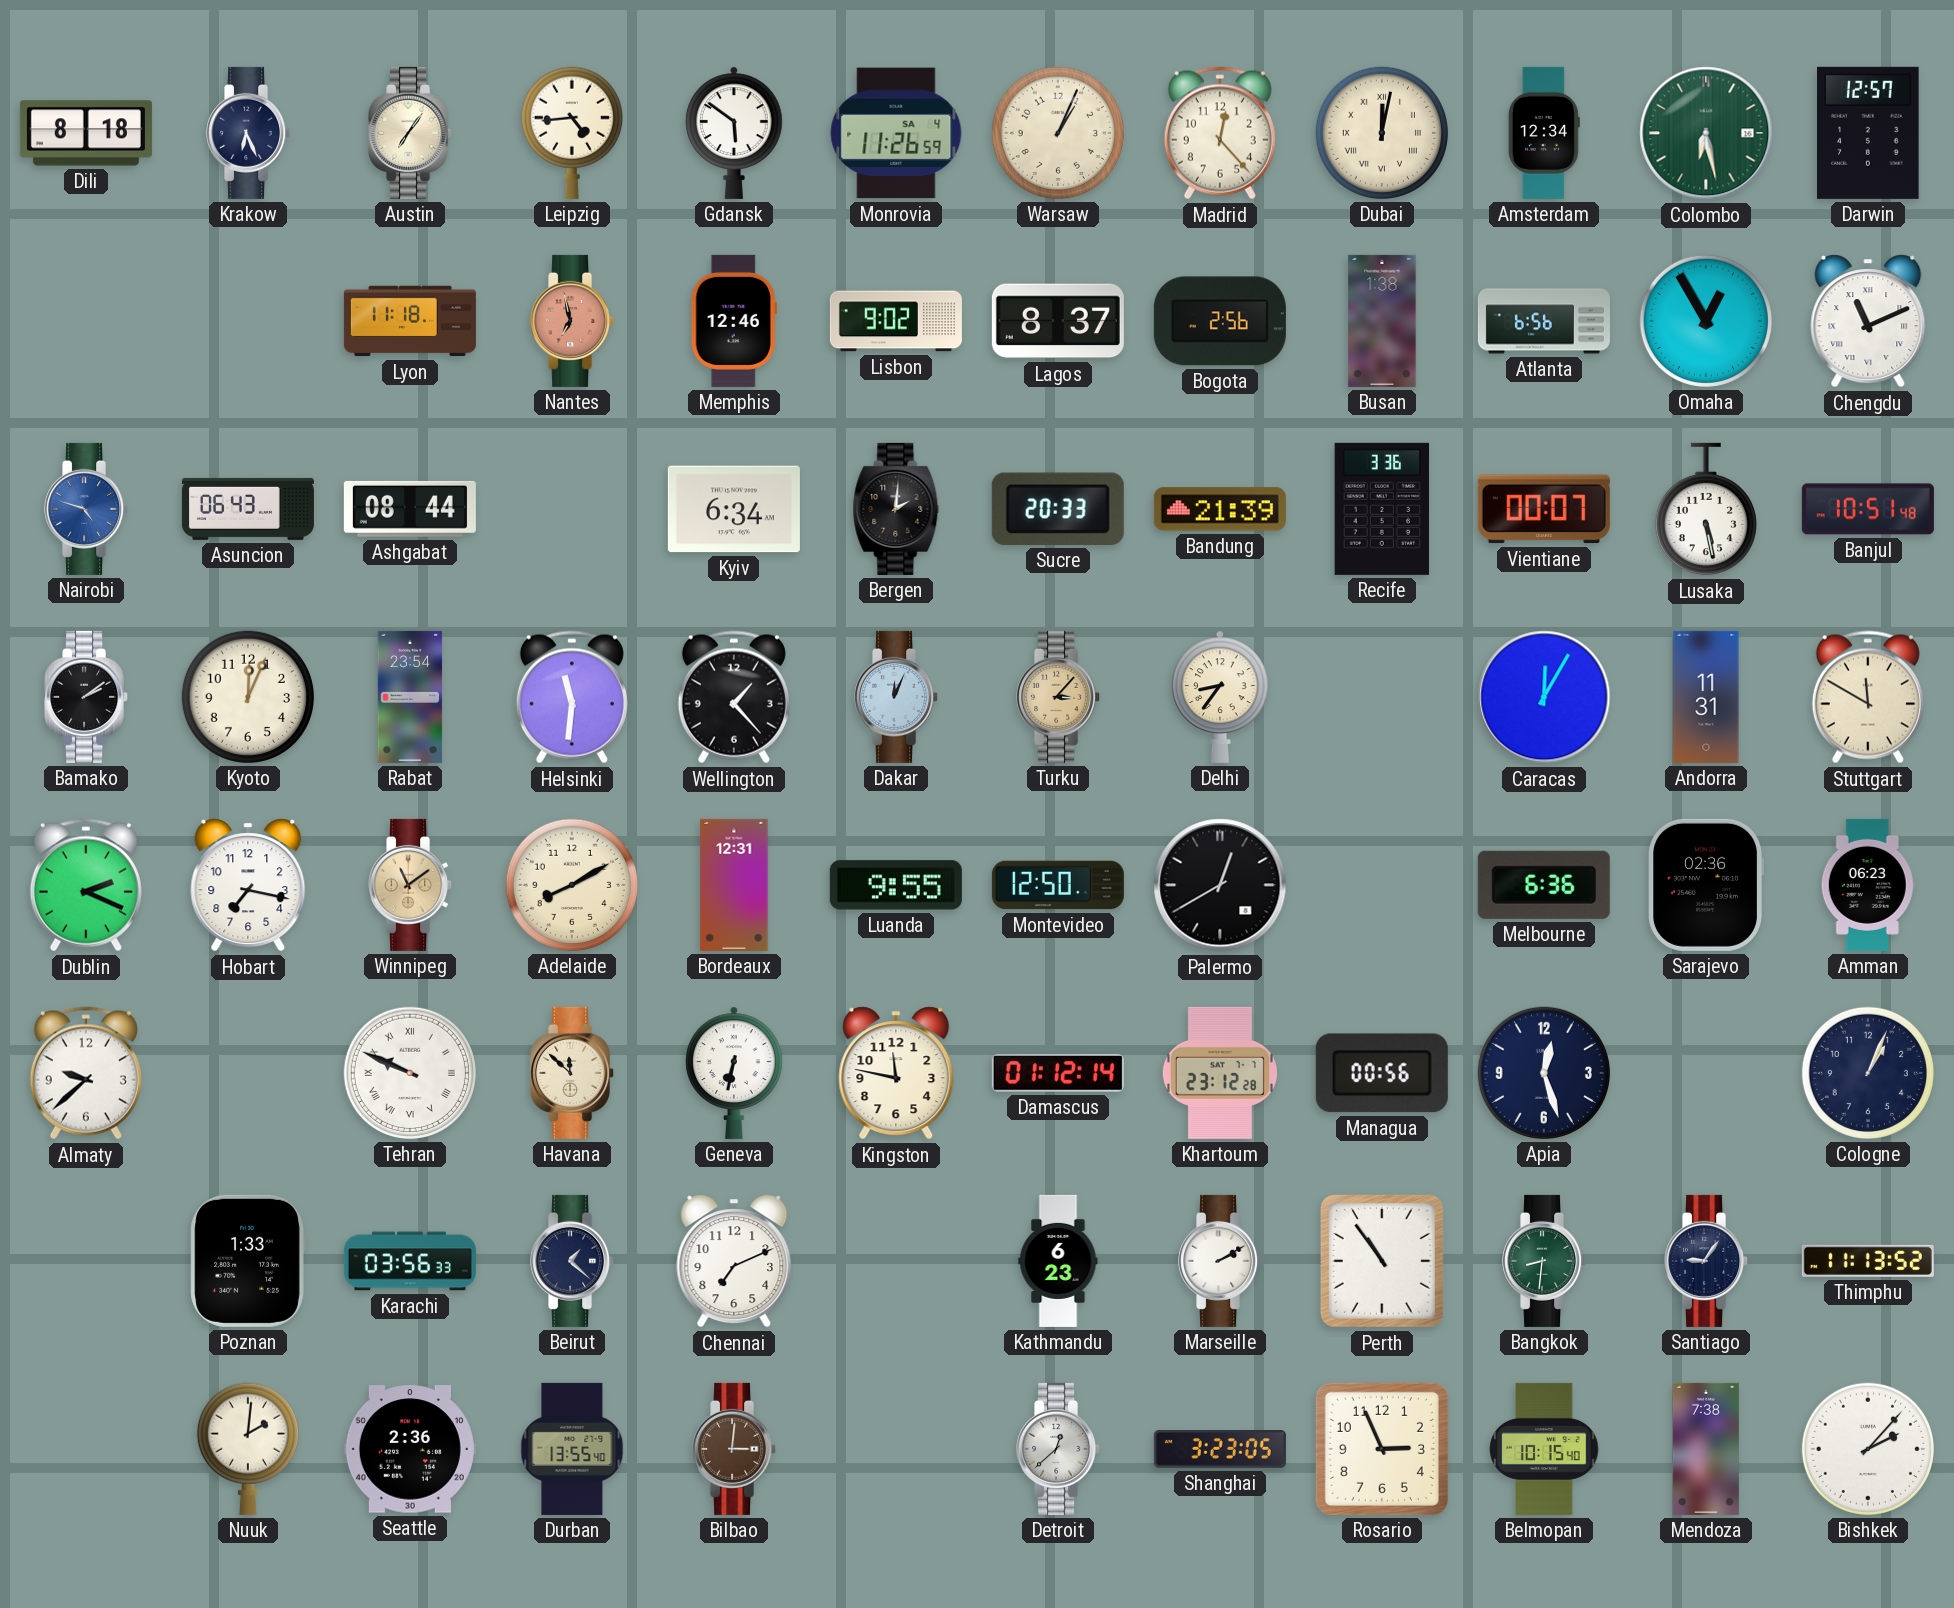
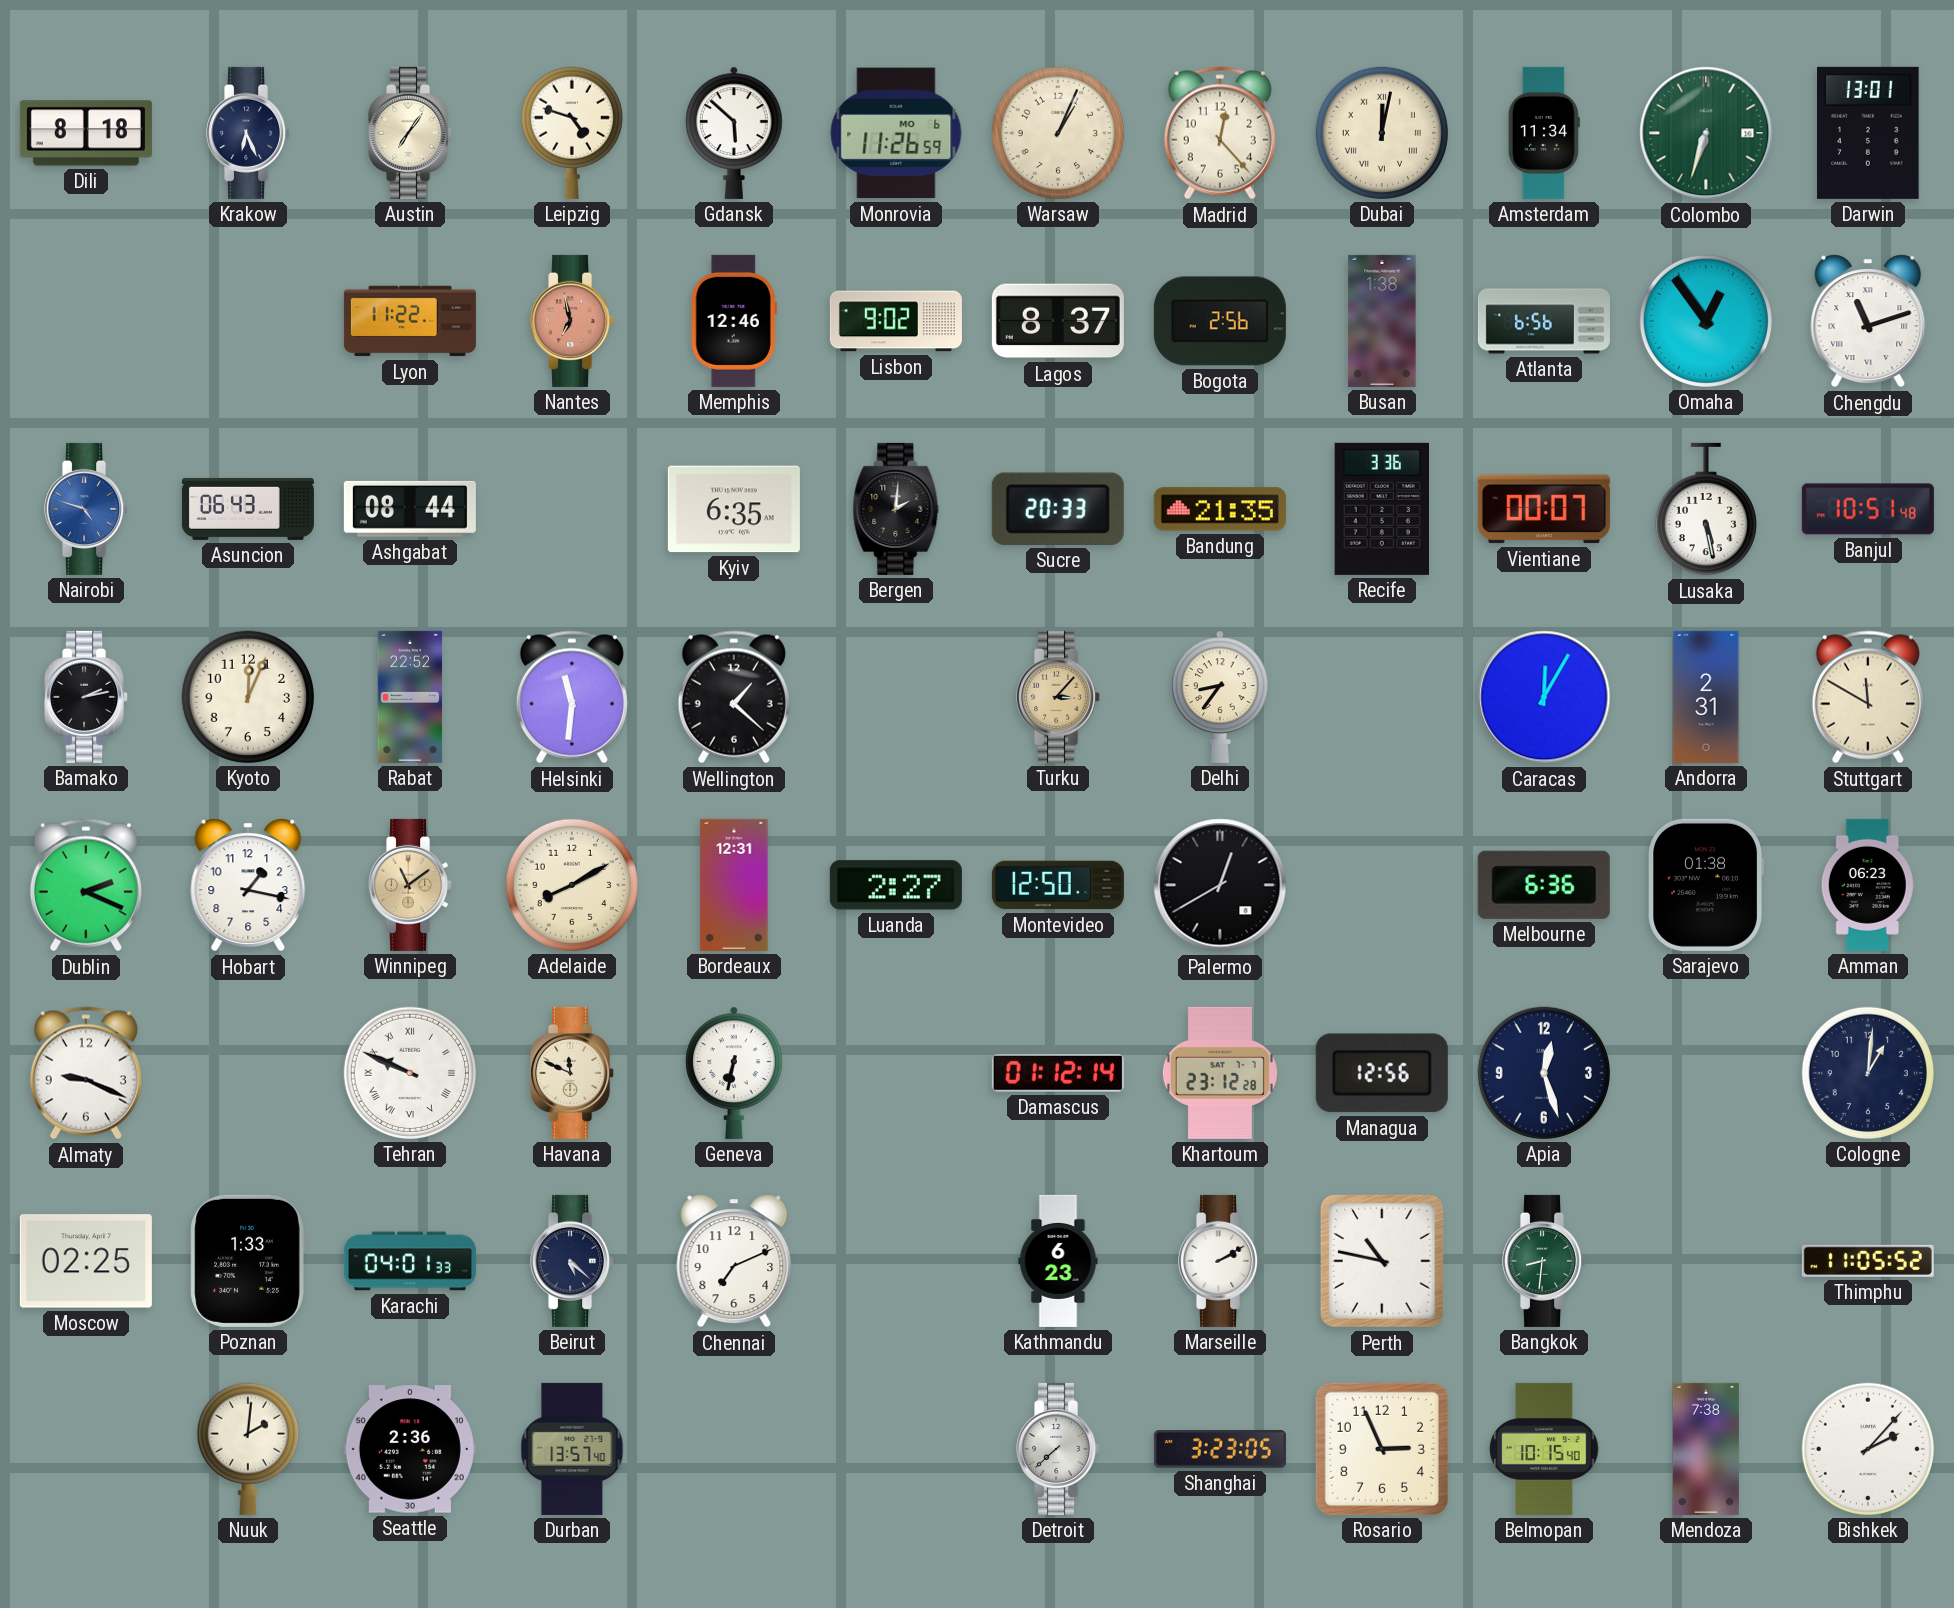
Leipzig: 4:44 -> 4:48 (572, 133)
Gdansk: 5:51 -> 5:52 (734, 133)
Monrovia date: SA 4 -> MO 6 (896, 133)
Amsterdam: 12:34 -> 11:34 (1544, 133)
Colombo: 6:28 -> 6:33 (1706, 133)
Darwin: 12:57 -> 13:01 (1868, 133)
Lyon: 11:18 -> 11:22 (410, 321)
Omaha: 12:55 -> 12:54 (1706, 321)
Chengdu: 11:11 -> 11:12 (1868, 321)
Kyiv: 6:34 -> 6:35 (734, 509)
Bandung: 21:39 -> 21:35 (1220, 509)
Bamako: 2:09 -> 2:13 (87, 697)
Rabat: 23:54 -> 22:52 (410, 697)
Wellington: 1:23 -> 1:22 (734, 697)
Dakar: 12:04 -> none (897, 697)
Andorra: 11:31 -> 2:31 (1706, 697)
Hobart: 7:17 -> 1:17 (248, 885)
Luanda: 9:55 -> 2:27 (896, 885)
Sarajevo: 02:36 -> 01:38 (1706, 885)
Almaty: 9:38 -> 9:19 (86, 1073)
Havana: 11:52 -> 11:49 (573, 1073)
Kingston: 11:47 -> none (896, 1073)
Managua: 00:56 -> 12:56 (1382, 1073)
Cologne: 1:04 -> 1:01 (1868, 1073)
Moscow: none -> 02:25 (86, 1261)
Karachi: 03:56 -> 04:01 (410, 1261)
Beirut: 1:22 -> 5:22 (573, 1261)
Perth: 10:54 -> 10:47 (1382, 1261)
Santiago: 9:06 -> none (1707, 1261)
Thimphu: 11:13 -> 11:05 (1868, 1261)
Durban: 13:55 -> 13:57 (572, 1449)
Bilbao: 3:01 -> none (735, 1449)
Detroit: 12:38 -> 7:38 (1059, 1449)
